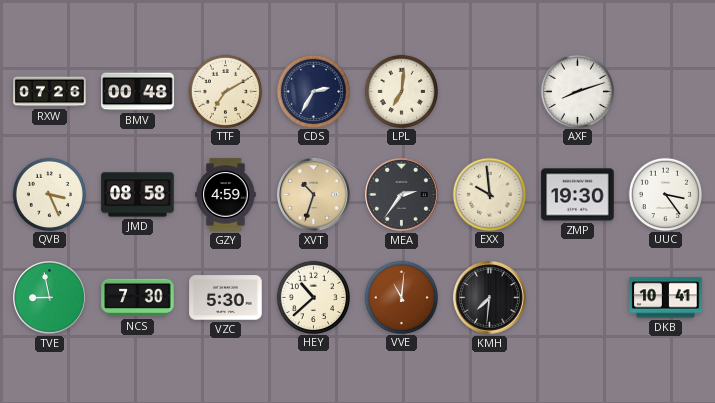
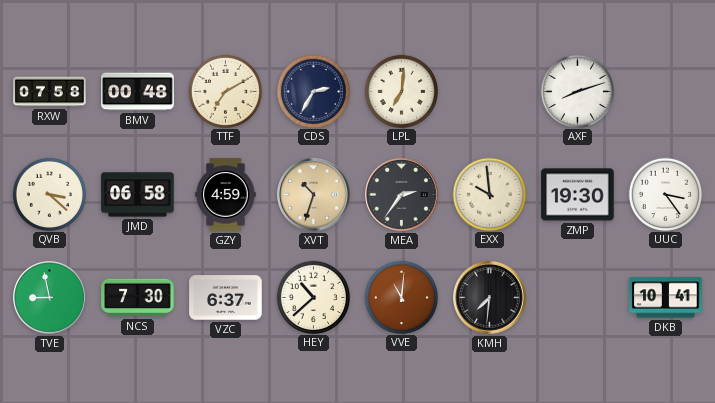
RXW: 07:26 -> 07:58 (50, 92)
QVB: 3:26 -> 3:22 (49, 194)
JMD: 08:58 -> 06:58 (138, 195)
VZC: 5:30 -> 6:37 (226, 298)
